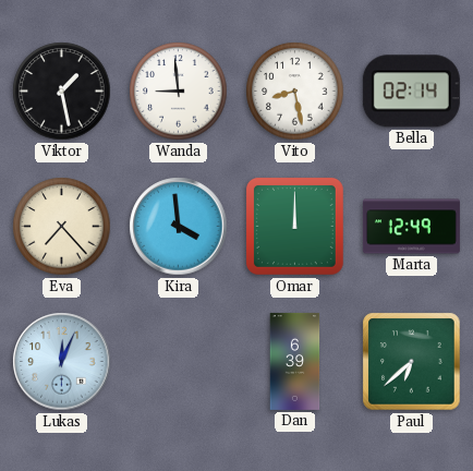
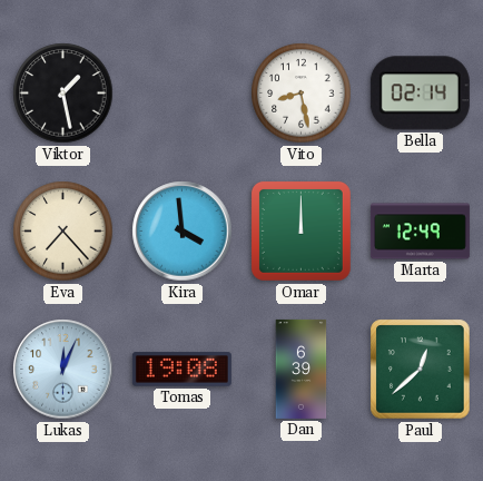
Wanda: 8:59 -> none (179, 92)
Tomas: none -> 19:08 (181, 370)
Paul: 6:38 -> 12:38 (421, 370)
